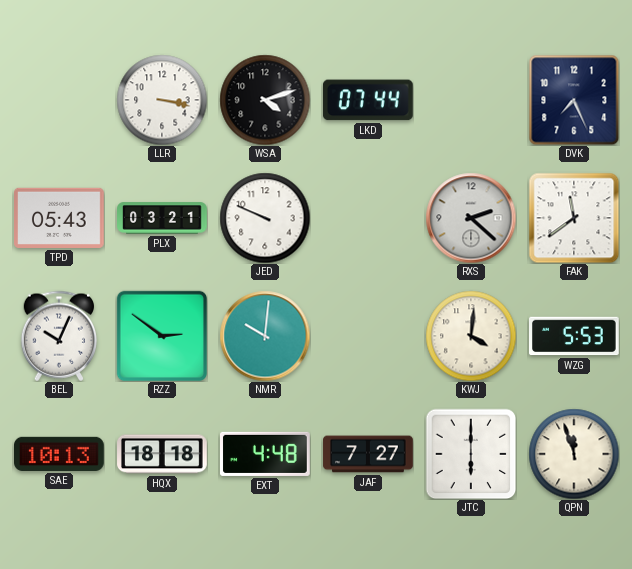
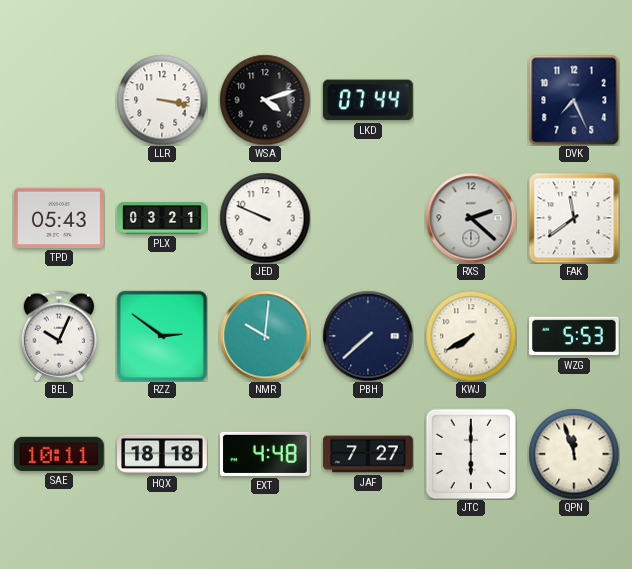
PBH: none -> 7:38 (368, 336)
KWJ: 4:01 -> 7:40 (471, 336)
SAE: 10:13 -> 10:11 (60, 454)
